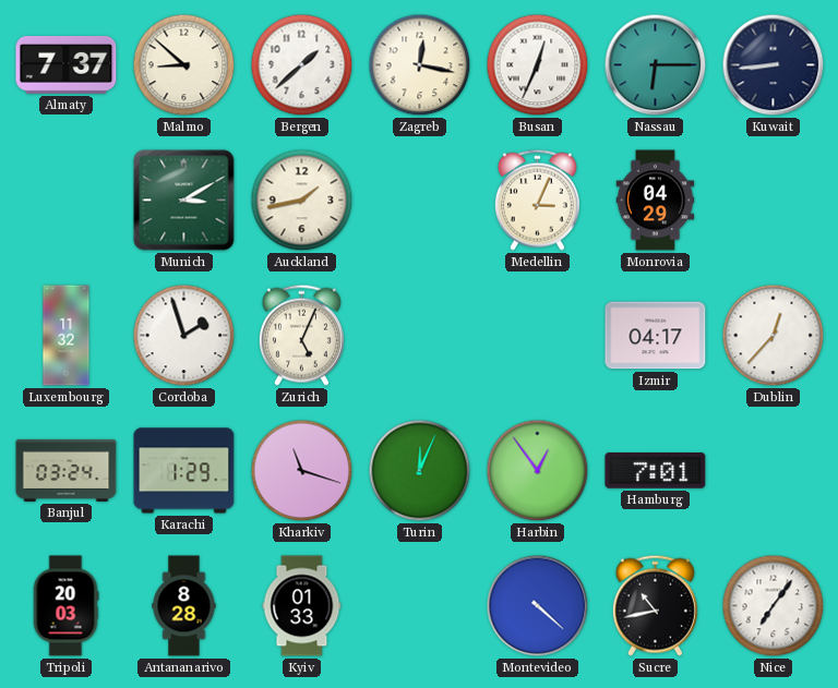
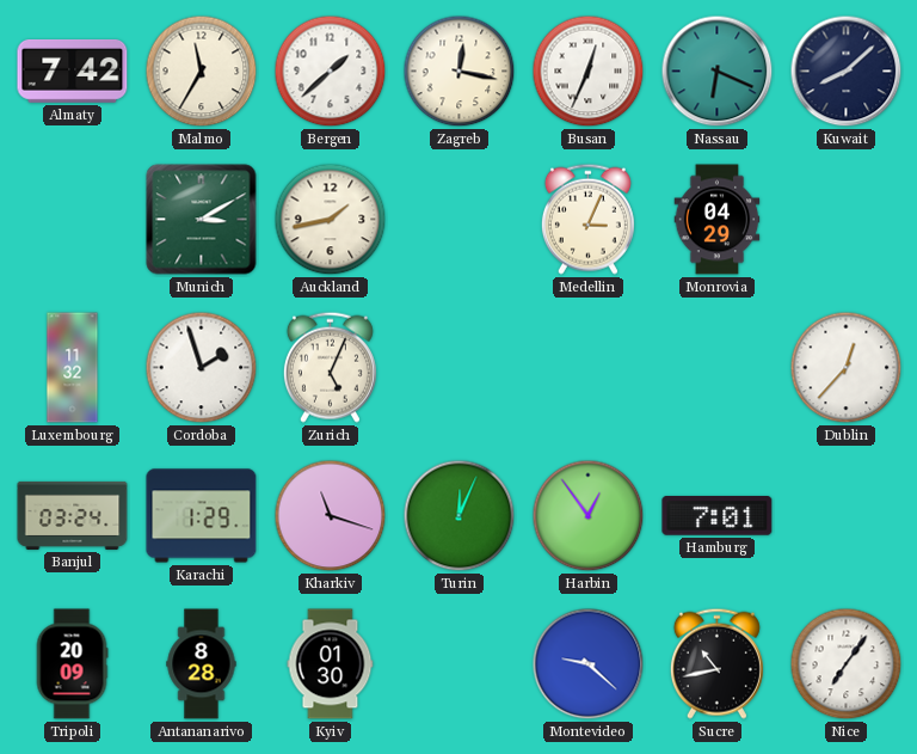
Almaty: 7:37 -> 7:42 (73, 71)
Malmo: 8:52 -> 11:35 (202, 72)
Nassau: 6:15 -> 6:19 (718, 72)
Kuwait: 8:44 -> 8:08 (847, 72)
Izmir: 04:17 -> none (656, 336)
Tripoli: 20:03 -> 20:09 (72, 664)
Kyiv: 01:33 -> 01:30 (331, 664)
Montevideo: 4:22 -> 9:22 (589, 664)
